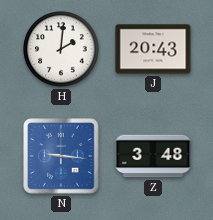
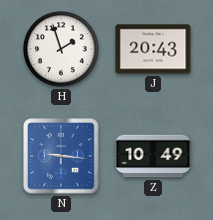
H: 2:01 -> 1:57 (61, 49)
Z: 3:48 -> 10:49 (153, 156)
